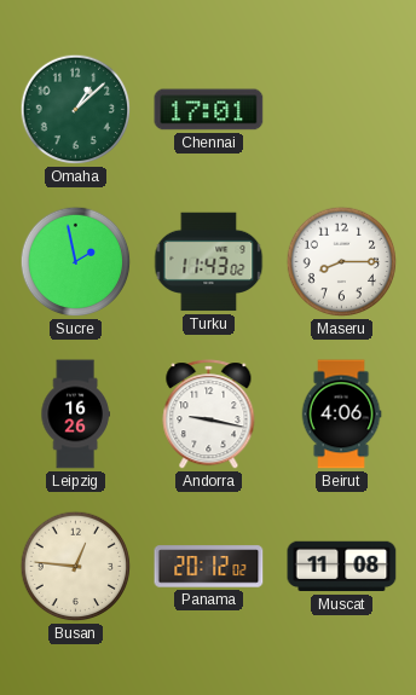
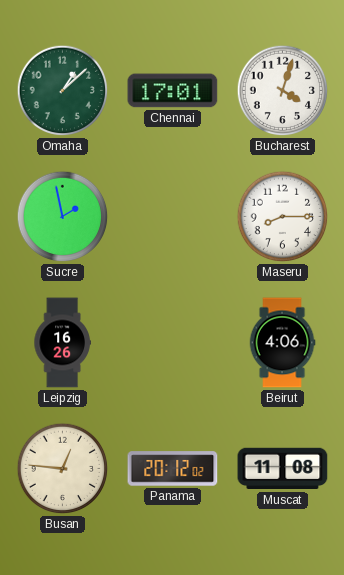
Bucharest: none -> 4:03 (283, 91)
Turku: 11:43 -> none (209, 262)
Andorra: 9:17 -> none (209, 415)
